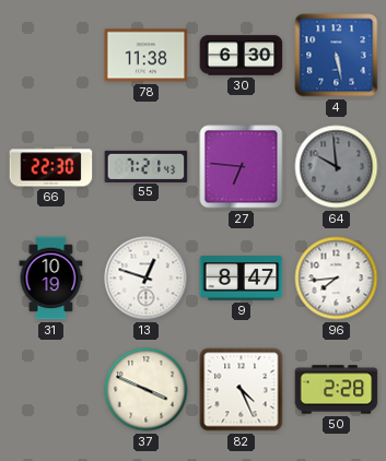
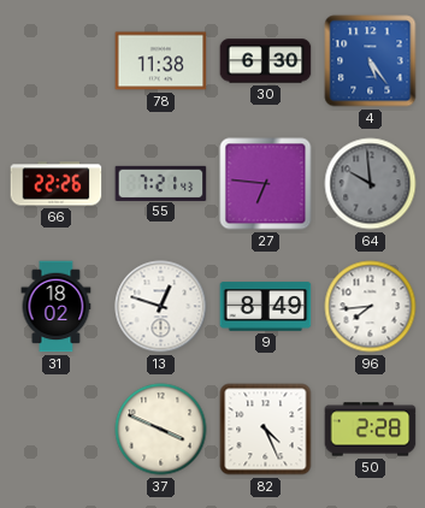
4: 5:28 -> 5:24 (371, 61)
66: 22:30 -> 22:26 (57, 184)
31: 10:19 -> 18:02 (57, 307)
9: 8:47 -> 8:49 (266, 307)
